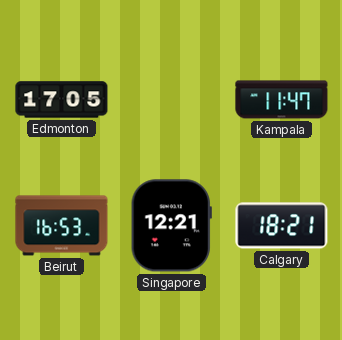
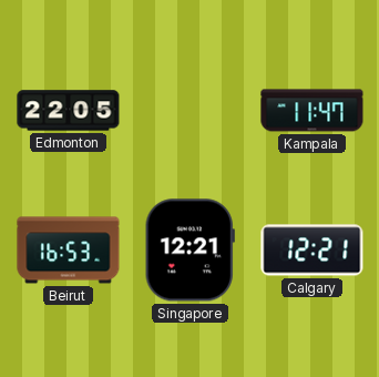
Edmonton: 17:05 -> 22:05 (69, 111)
Calgary: 18:21 -> 12:21 (313, 251)
